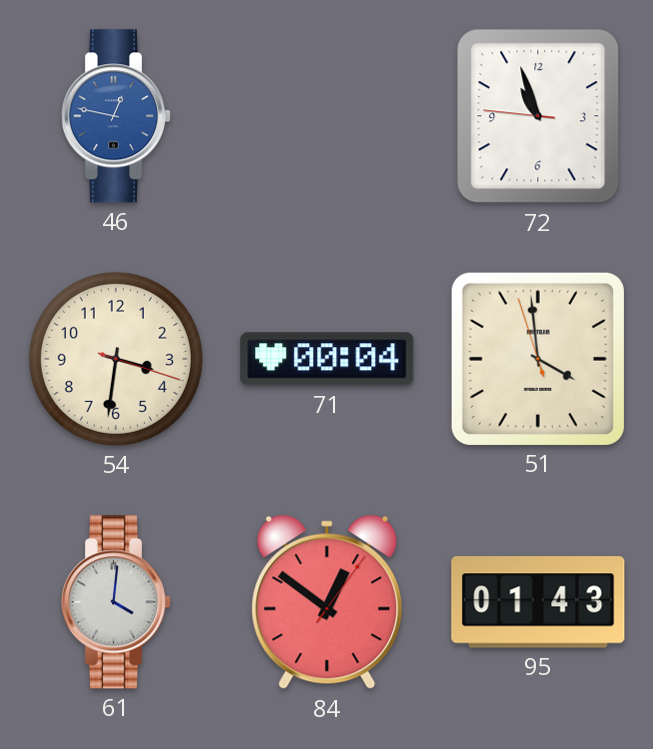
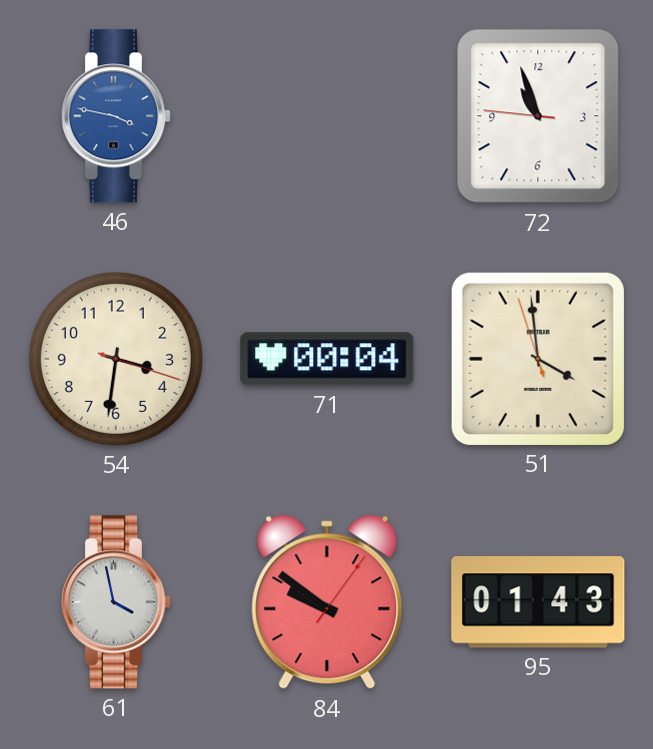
46: 12:47 -> 3:47 (115, 116)
61: 4:01 -> 3:58 (115, 602)
84: 12:51 -> 9:51 (327, 602)
